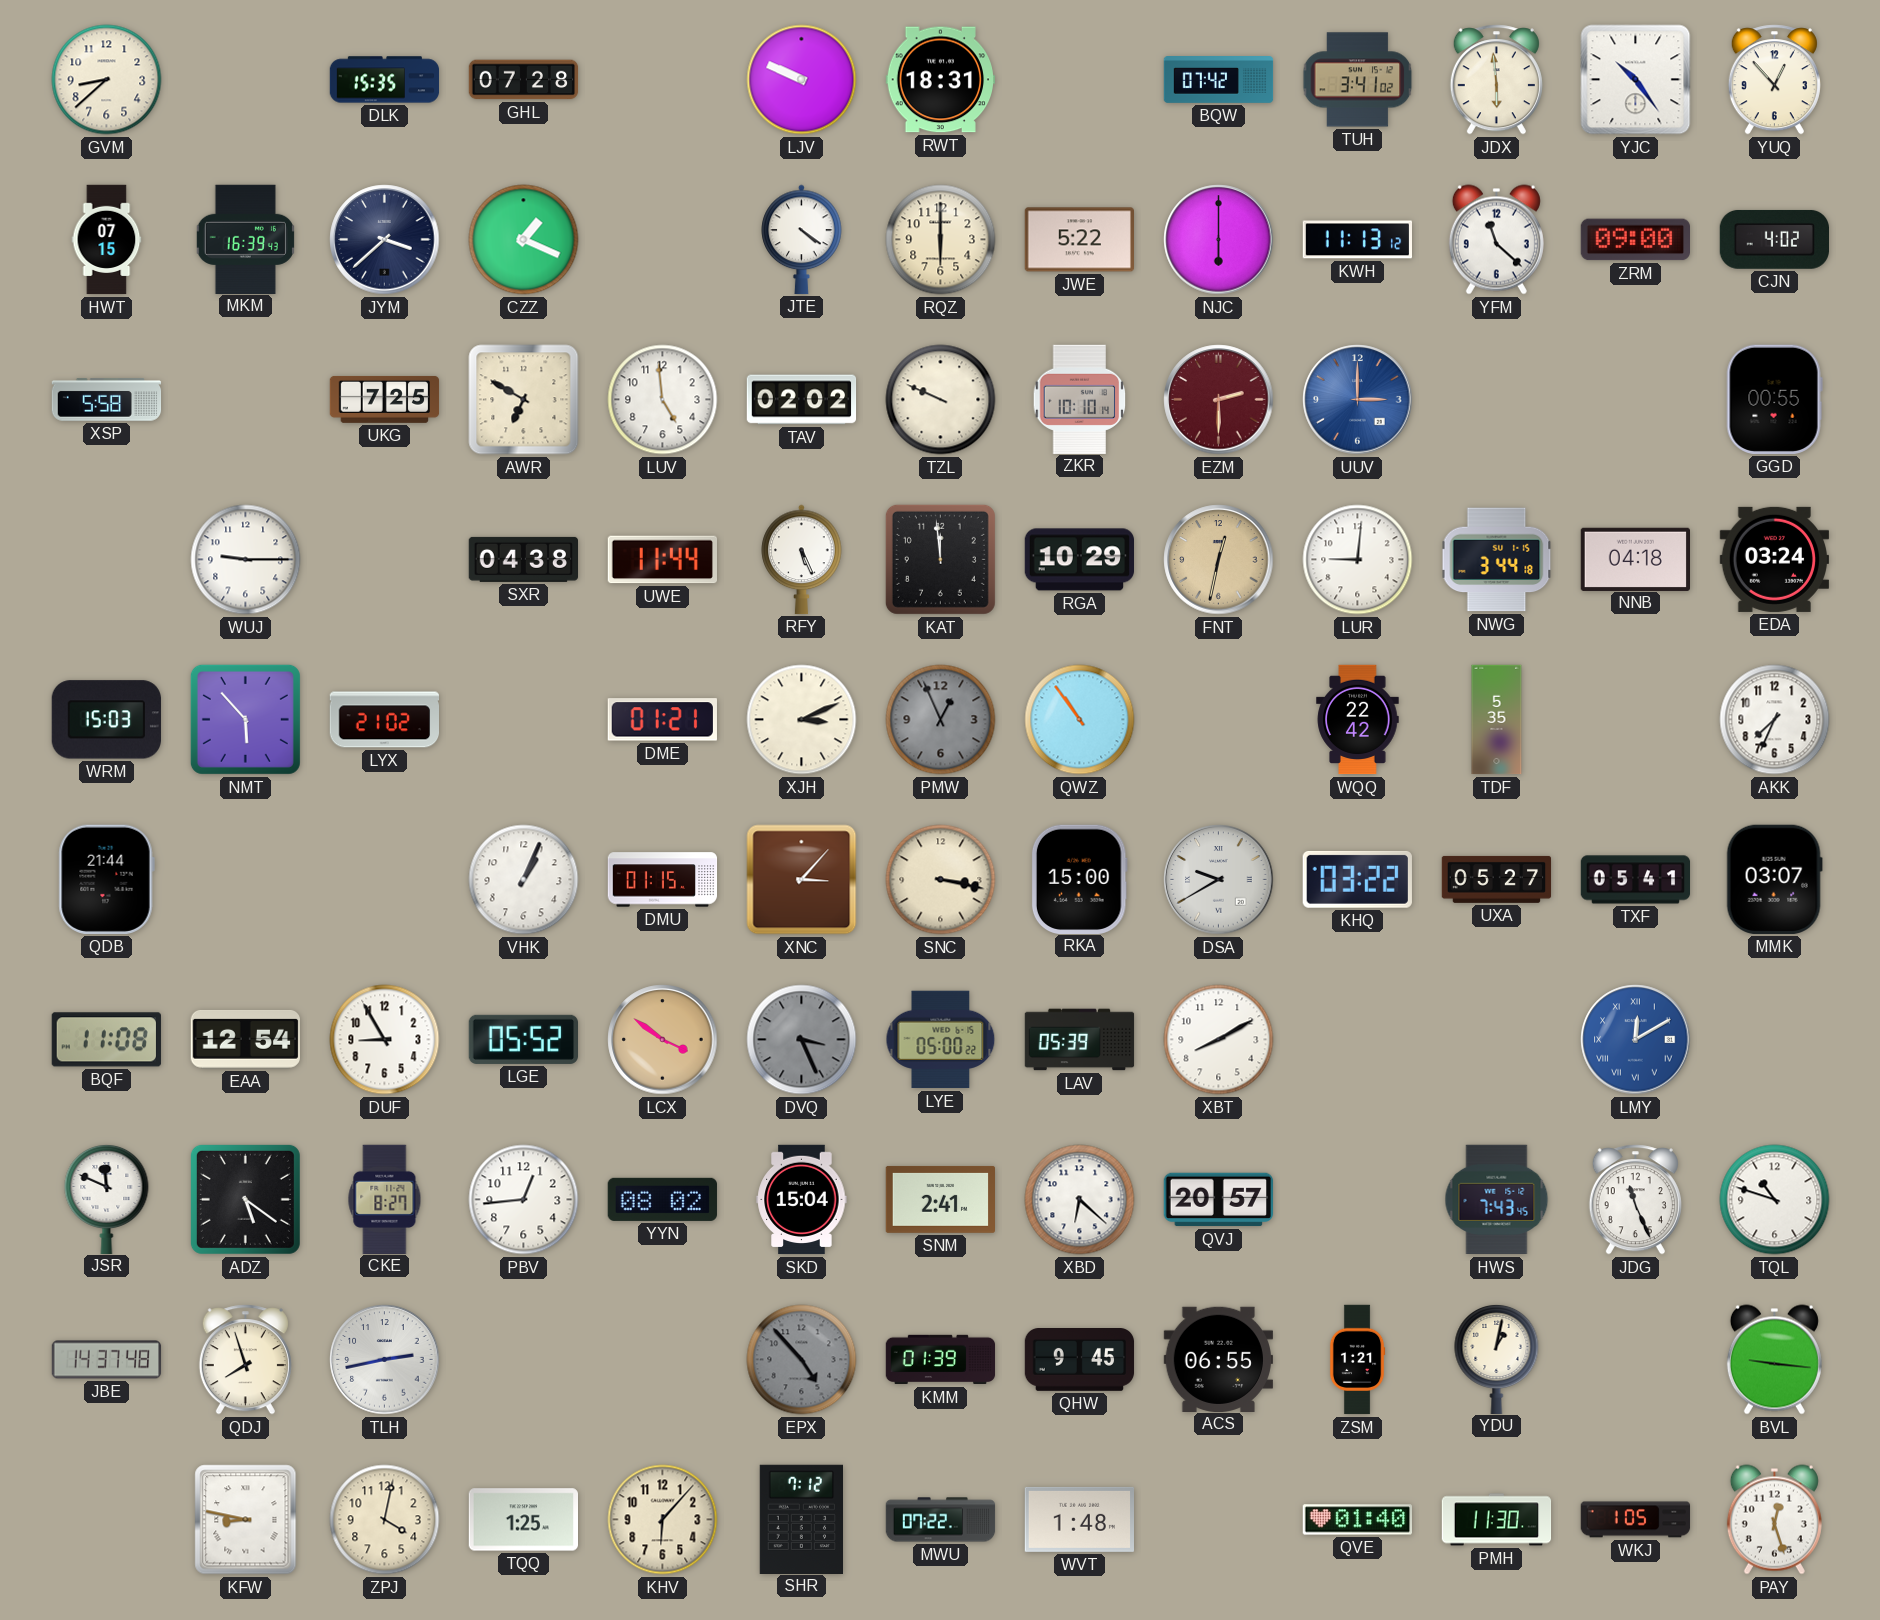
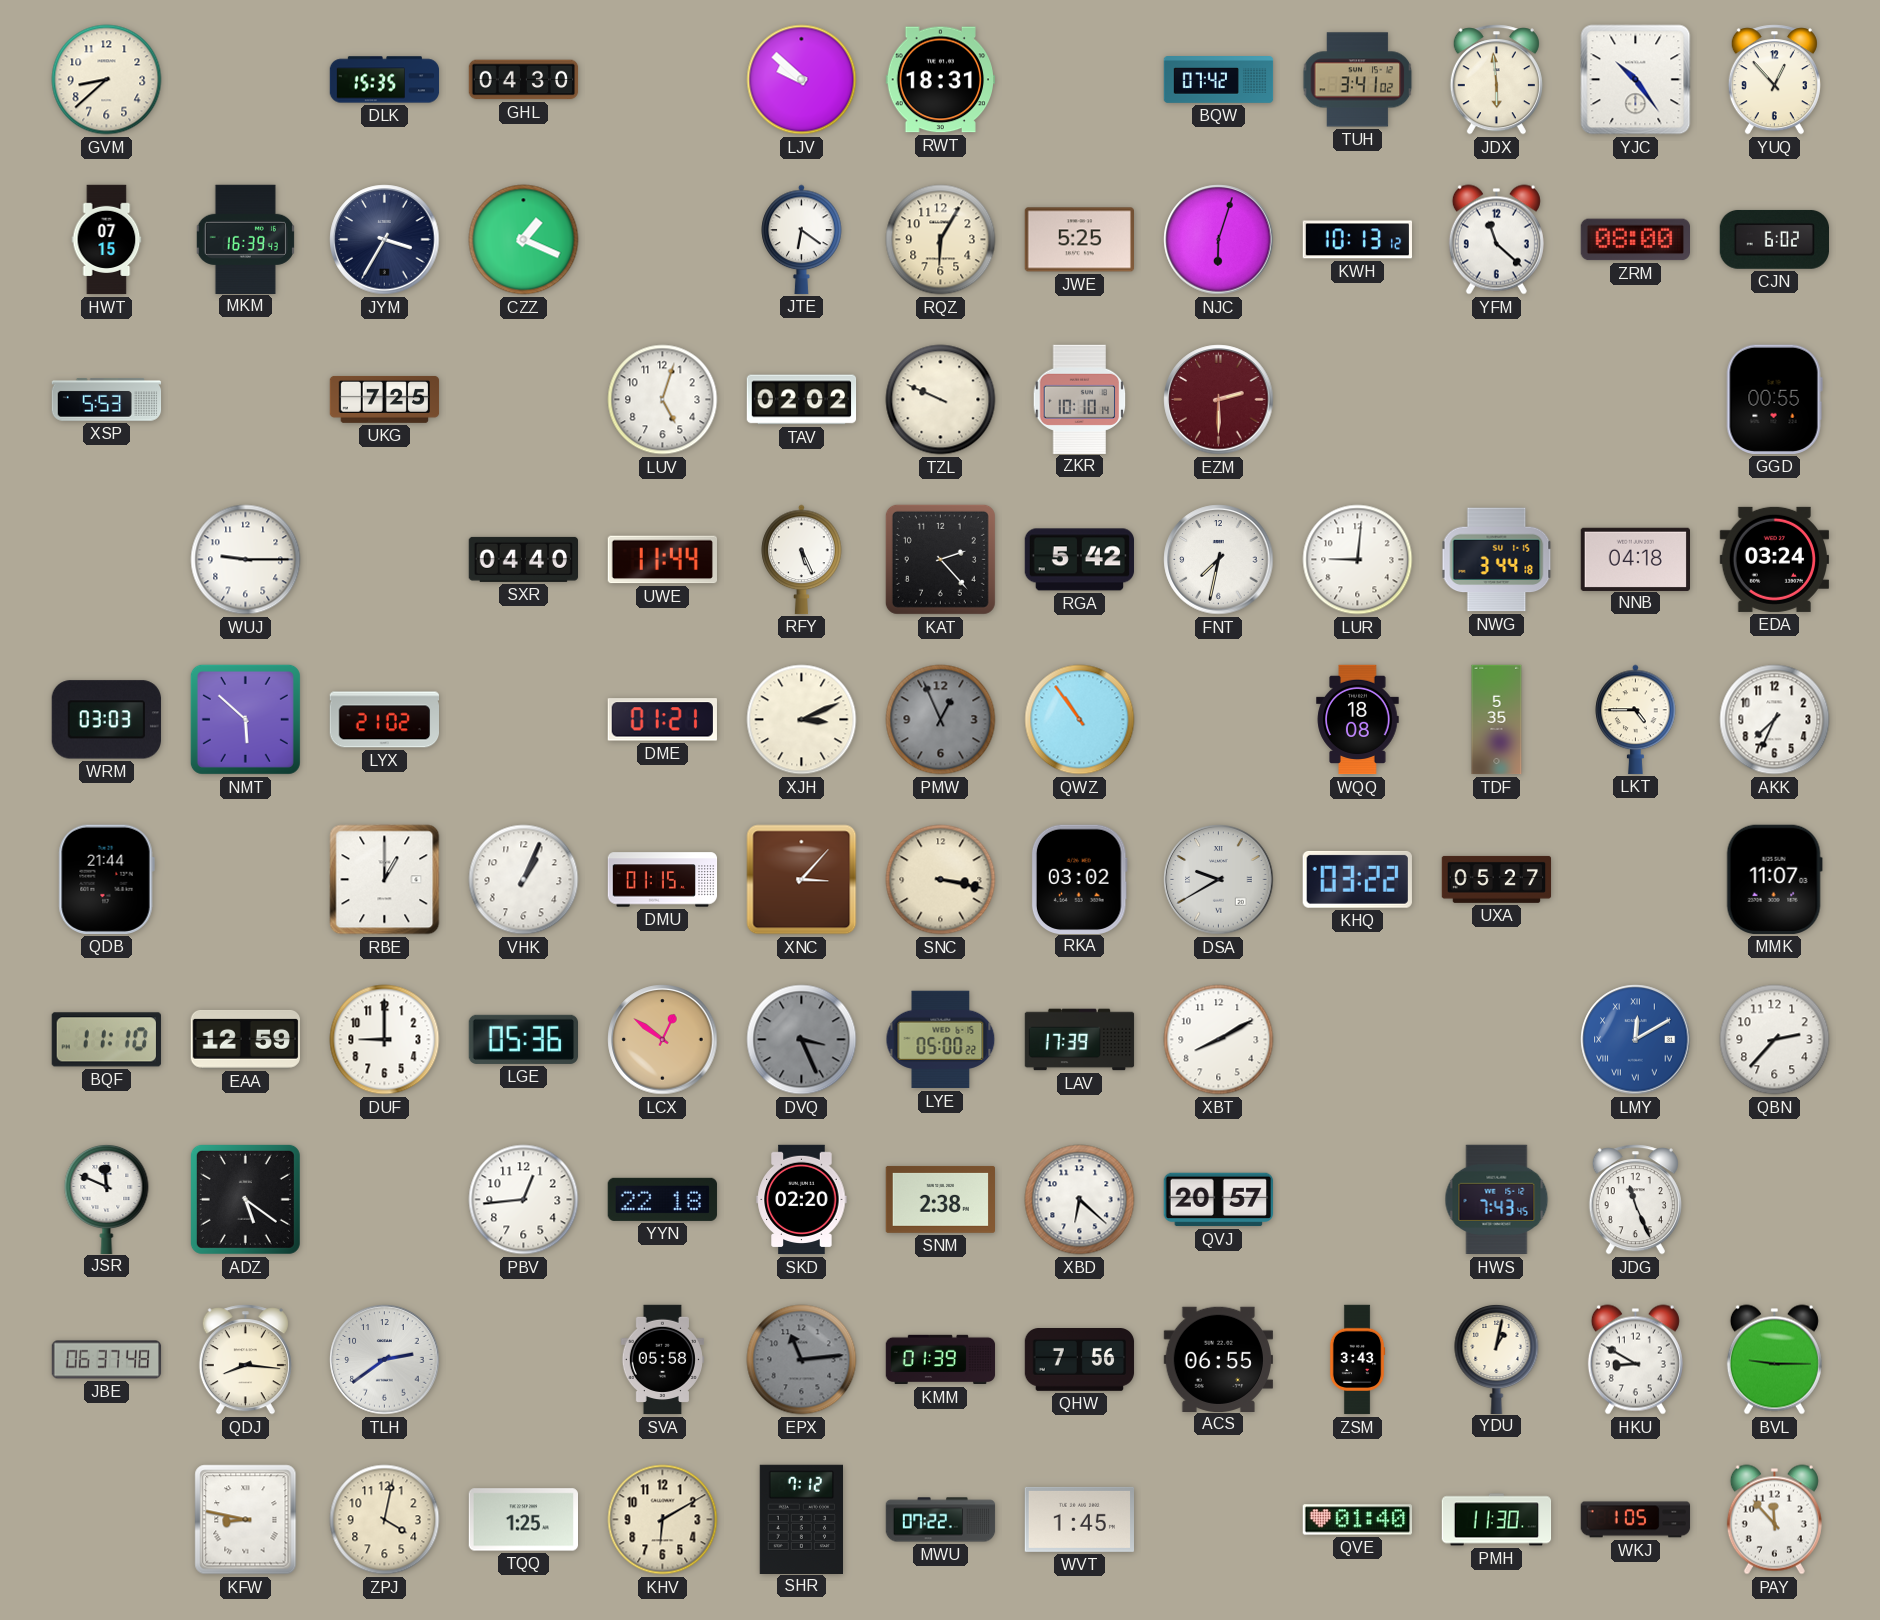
GHL: 07:28 -> 04:30 (524, 80)
LJV: 9:49 -> 9:52 (802, 80)
JYM: 3:38 -> 3:35 (385, 240)
JTE: 4:21 -> 6:21 (802, 239)
RQZ: 6:00 -> 6:05 (941, 240)
JWE: 5:22 -> 5:25 (1079, 240)
NJC: 6:00 -> 6:03 (1219, 240)
KWH: 11:13 -> 10:13 (1357, 240)
ZRM: 09:00 -> 08:00 (1635, 240)
CJN: 4:02 -> 6:02 (1774, 239)
XSP: 5:58 -> 5:53 (107, 400)
AWR: 6:50 -> none (524, 400)
LUV: 4:59 -> 5:03 (663, 400)
UUV: 3:00 -> none (1358, 400)
SXR: 04:38 -> 04:40 (523, 559)
KAT: 11:59 -> 2:23 (940, 559)
RGA: 10:29 -> 5:42 (1080, 560)
FNT: 12:32 -> 7:32 (1219, 560)
FNT dial: champagne -> white (1219, 560)
WRM: 15:03 -> 03:03 (106, 720)
NMT: 5:53 -> 5:52 (245, 719)
WQQ: 22:42 -> 18:08 (1358, 720)
LKT: none -> 4:45 (1636, 719)
RBE: none -> 1:00 (385, 880)
RKA: 15:00 -> 03:02 (1079, 879)
TXF: 05:41 -> none (1636, 880)
MMK: 03:07 -> 11:07 (1774, 879)
BQF: 11:08 -> 11:10 (106, 1040)
EAA: 12:54 -> 12:59 (245, 1039)
DUF: 8:55 -> 9:00 (385, 1040)
LGE: 05:52 -> 05:36 (523, 1039)
LCX: 3:51 -> 12:51 (663, 1040)
LAV: 05:39 -> 17:39 (1080, 1040)
QBN: none -> 2:37 (1775, 1040)
CKE: 8:27 -> none (385, 1199)
YYN: 08:02 -> 22:18 (662, 1199)
SKD: 15:04 -> 02:20 (802, 1200)
SNM: 2:41 -> 2:38 (940, 1199)
TQL: 10:48 -> none (1775, 1200)
JBE: 14:37 -> 06:37 (107, 1360)
QDJ: 7:57 -> 8:16 (245, 1360)
TLH: 2:43 -> 2:39 (385, 1360)
SVA: none -> 05:58 (662, 1360)
EPX: 4:53 -> 11:14 (802, 1360)
QHW: 9:45 -> 7:56 (1080, 1360)
ZSM: 1:21 -> 3:43 (1357, 1360)
HKU: none -> 8:50 (1635, 1360)
BVL: 9:16 -> 9:15 (1774, 1360)
KHV: 6:07 -> 6:10 (663, 1520)
WVT: 1:48 -> 1:45 (1079, 1519)
PAY: 12:27 -> 11:53 (1774, 1520)
